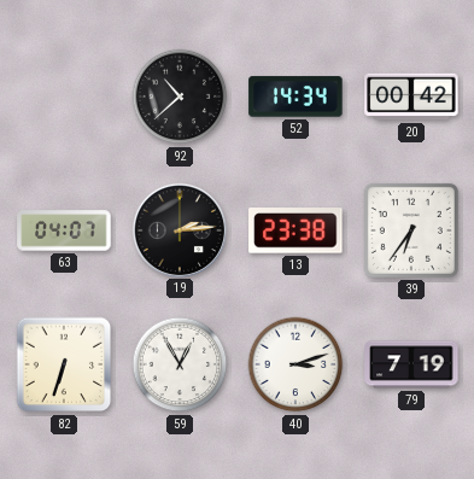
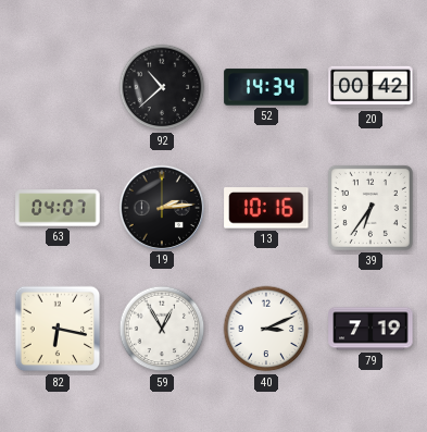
13: 23:38 -> 10:16 (266, 208)
82: 6:33 -> 6:17 (58, 329)
40: 3:12 -> 3:11 (266, 329)
